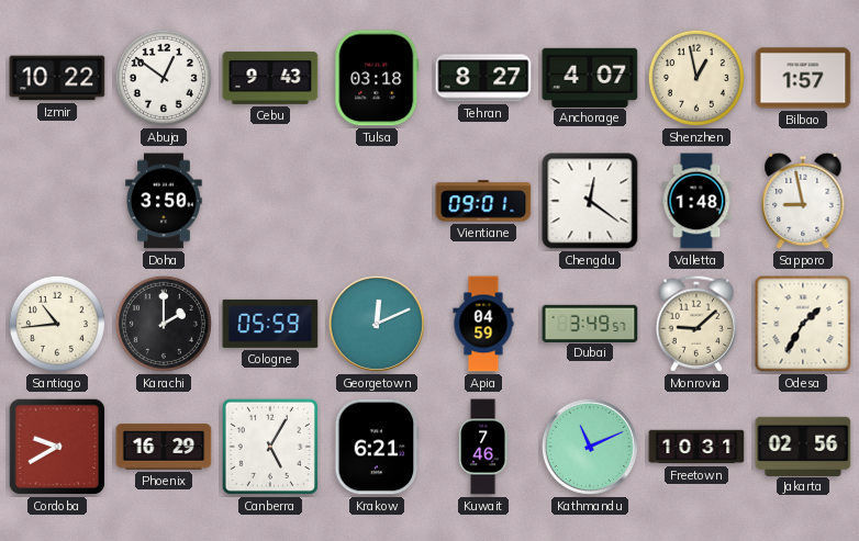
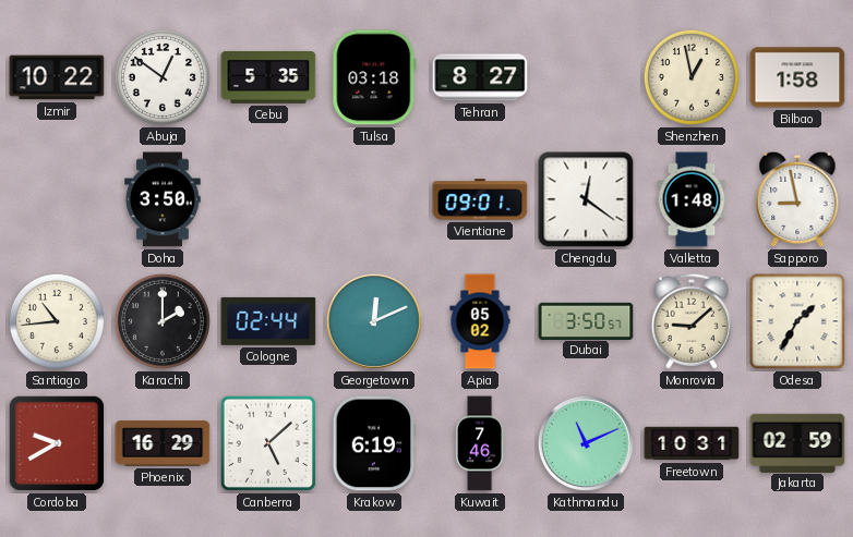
Cebu: 9:43 -> 5:35 (268, 77)
Anchorage: 4:07 -> none (590, 77)
Bilbao: 1:57 -> 1:58 (797, 77)
Cologne: 05:59 -> 02:44 (268, 321)
Apia: 04:59 -> 05:02 (480, 321)
Dubai: 3:49 -> 3:50 (586, 320)
Canberra: 5:05 -> 5:08 (268, 443)
Krakow: 6:21 -> 6:19 (374, 443)
Jakarta: 02:56 -> 02:59 (797, 442)
